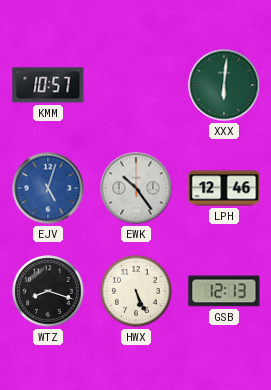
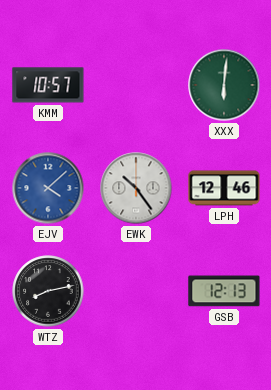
EJV: 5:03 -> 4:08 (48, 188)
WTZ: 8:18 -> 8:13 (48, 291)
HWX: 5:26 -> none (136, 291)
